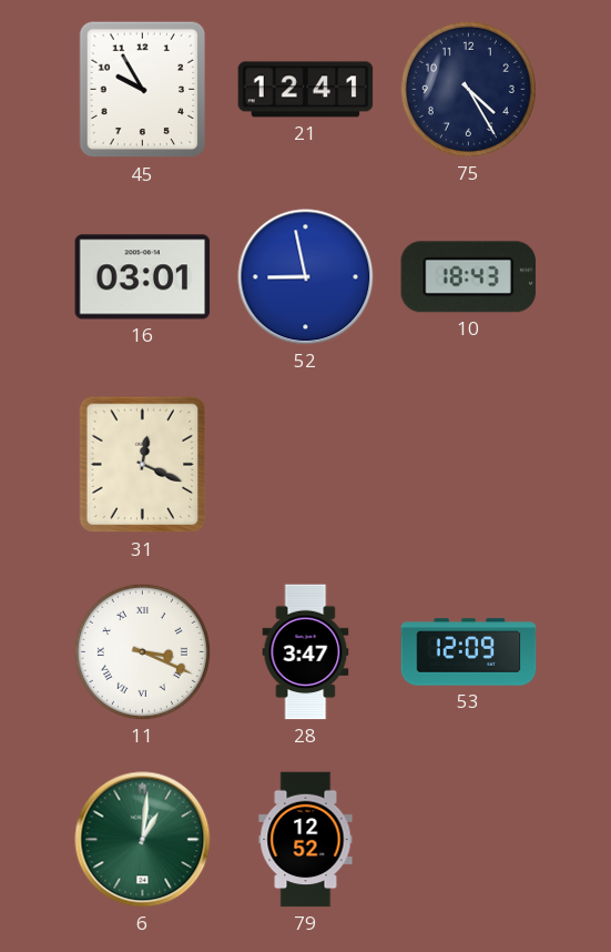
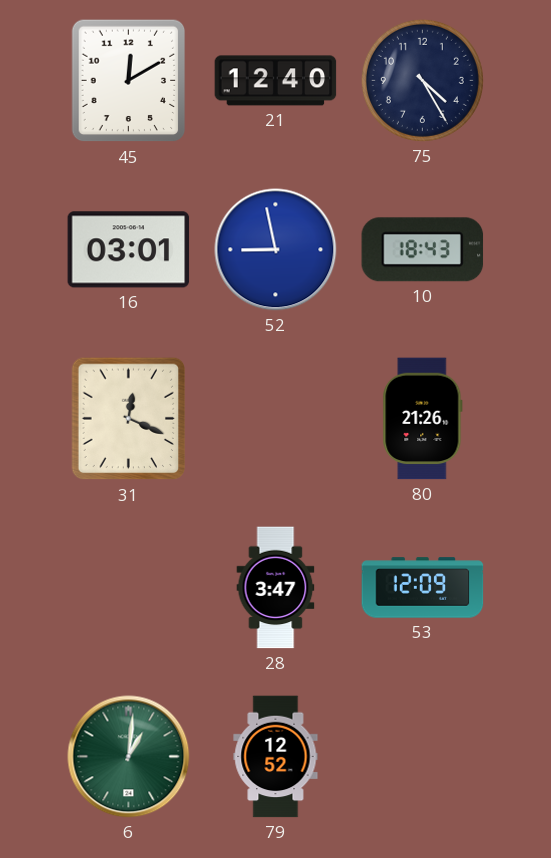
45: 9:55 -> 12:10 (129, 81)
21: 12:41 -> 12:40 (276, 81)
80: none -> 21:26 (423, 419)
11: 3:19 -> none (142, 651)
